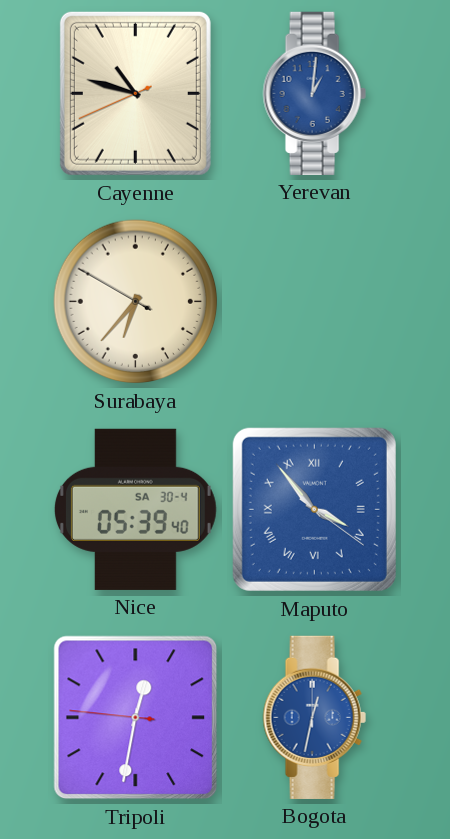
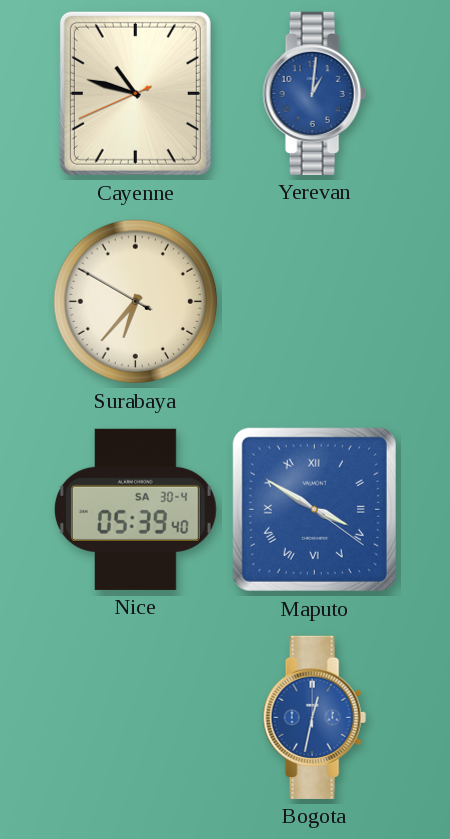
Maputo: 3:53 -> 3:50 (314, 509)
Tripoli: 12:31 -> none (136, 718)
